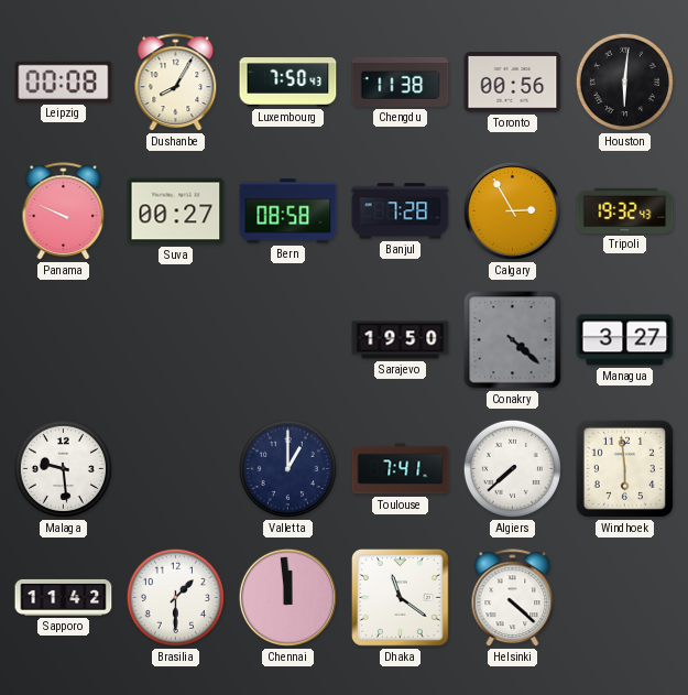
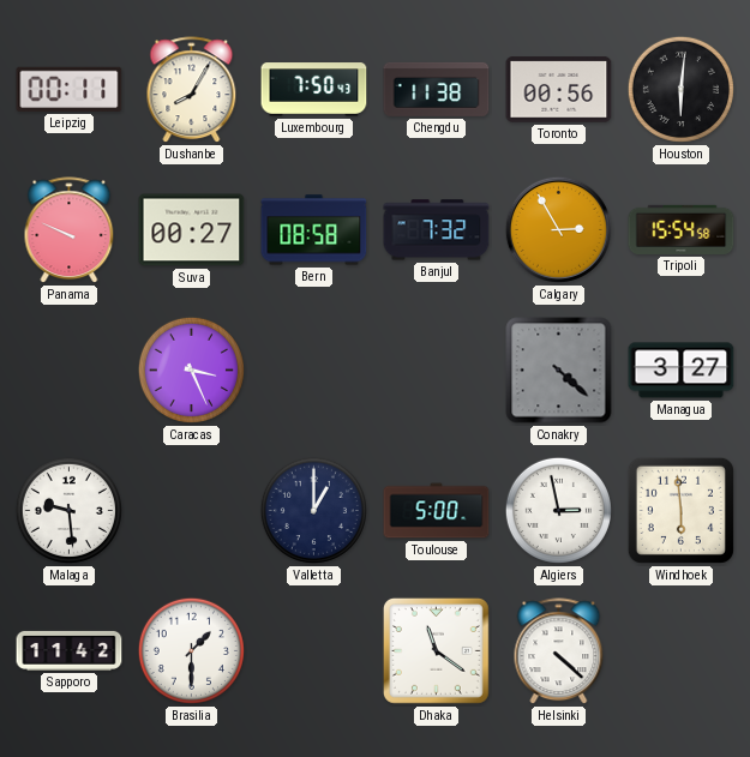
Leipzig: 00:08 -> 00:11 (70, 89)
Banjul: 7:28 -> 7:32 (437, 230)
Tripoli: 19:32 -> 15:54 (682, 229)
Caracas: none -> 3:26 (191, 370)
Sarajevo: 19:50 -> none (401, 340)
Toulouse: 7:41 -> 5:00 (437, 511)
Algiers: 7:38 -> 2:58 (558, 510)
Chennai: 11:59 -> none (287, 597)
